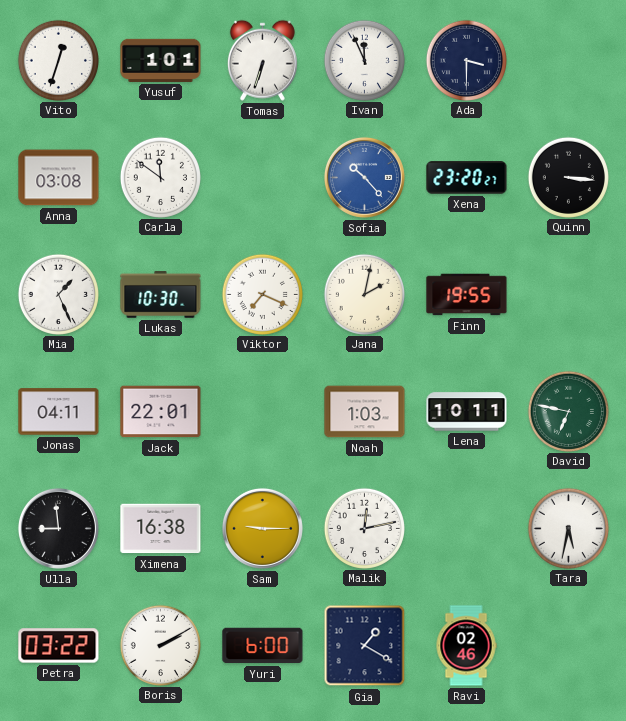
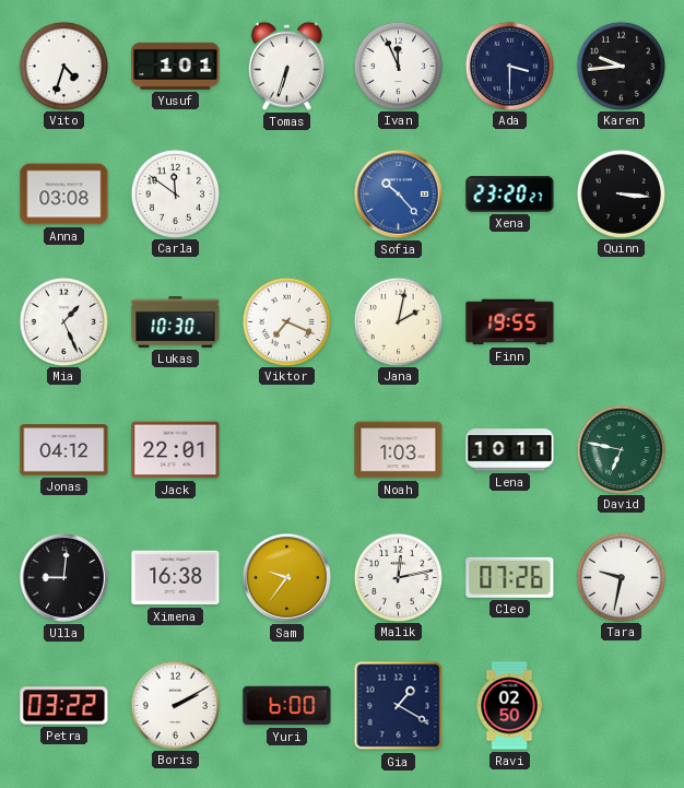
Vito: 12:33 -> 4:33 (63, 66)
Karen: none -> 9:44 (621, 66)
Jonas: 04:11 -> 04:12 (64, 450)
Ulla: 8:59 -> 9:01 (63, 577)
Sam: 9:15 -> 9:36 (286, 577)
Cleo: none -> 07:26 (510, 577)
Tara: 5:32 -> 9:32 (621, 577)
Ravi: 02:46 -> 02:50 (509, 706)
